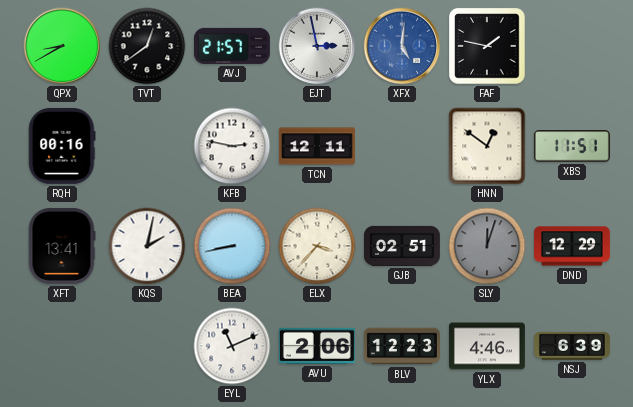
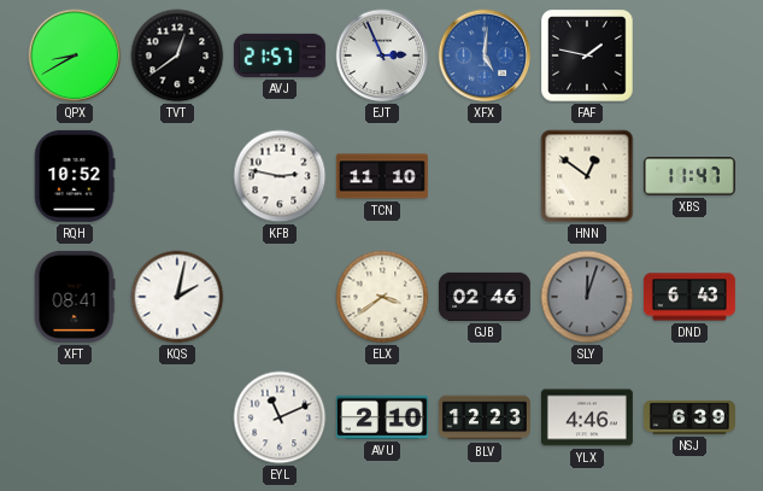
EJT: 2:58 -> 2:56 (382, 55)
RQH: 00:16 -> 10:52 (75, 176)
TCN: 12:11 -> 11:10 (382, 176)
XBS: 11:51 -> 11:47 (689, 176)
XFT: 13:41 -> 08:41 (75, 297)
BEA: 8:43 -> none (232, 246)
ELX: 3:37 -> 3:39 (382, 297)
GJB: 02:51 -> 02:46 (485, 297)
DND: 12:29 -> 6:43 (689, 297)
AVU: 2:06 -> 2:10 (382, 417)
